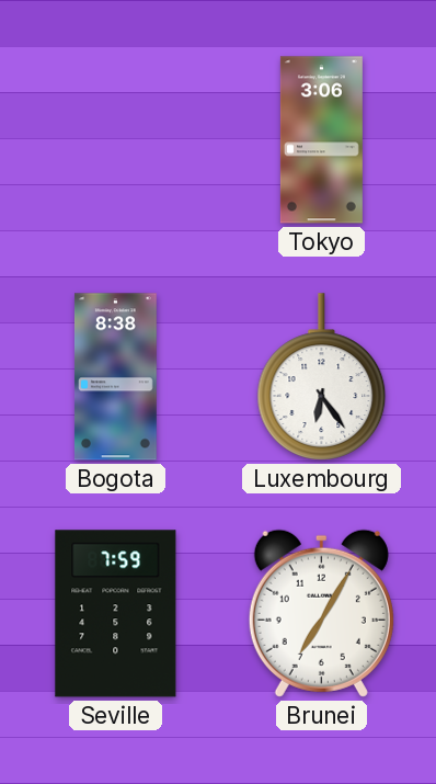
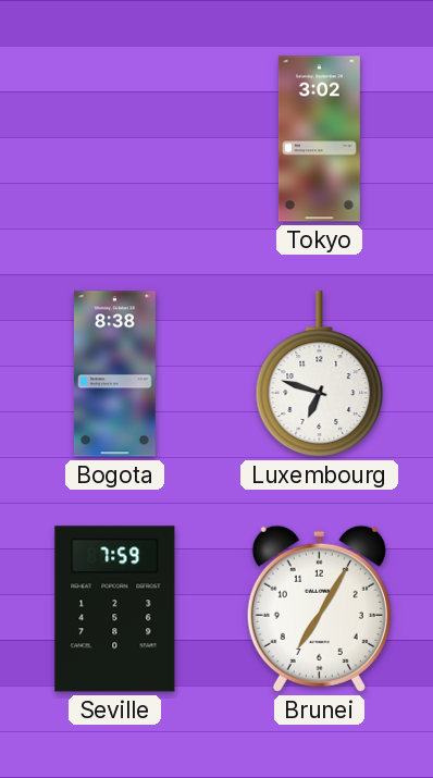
Tokyo: 3:06 -> 3:02 (319, 139)
Luxembourg: 6:24 -> 6:48 (320, 374)
